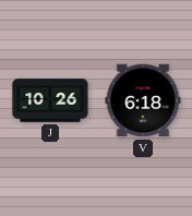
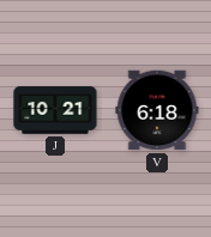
J: 10:26 -> 10:21 (55, 110)
